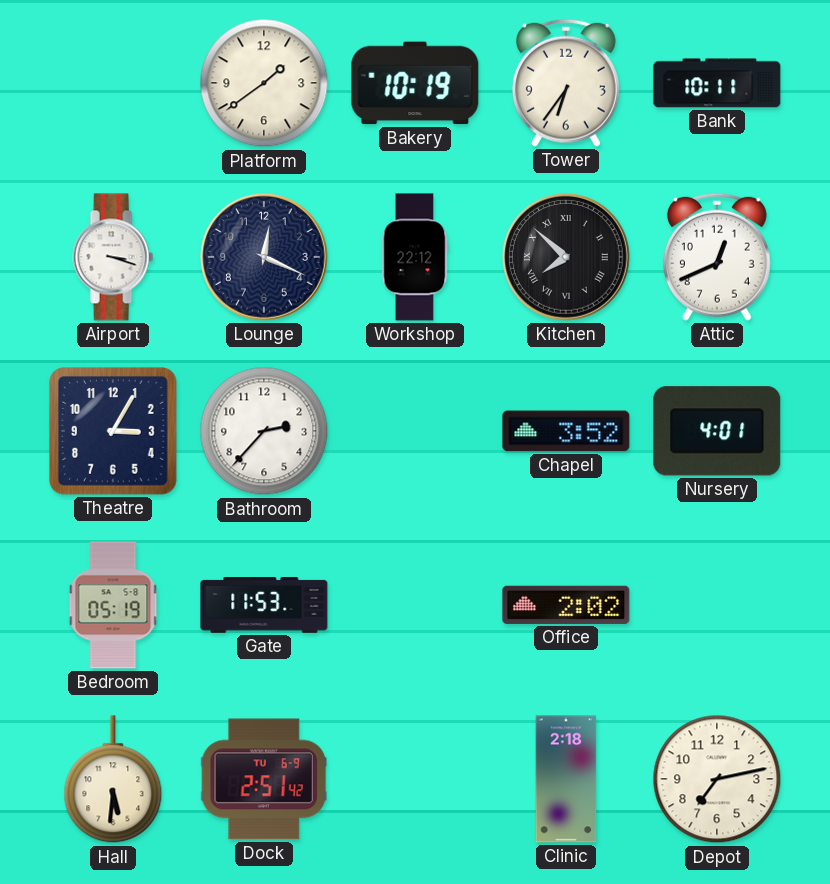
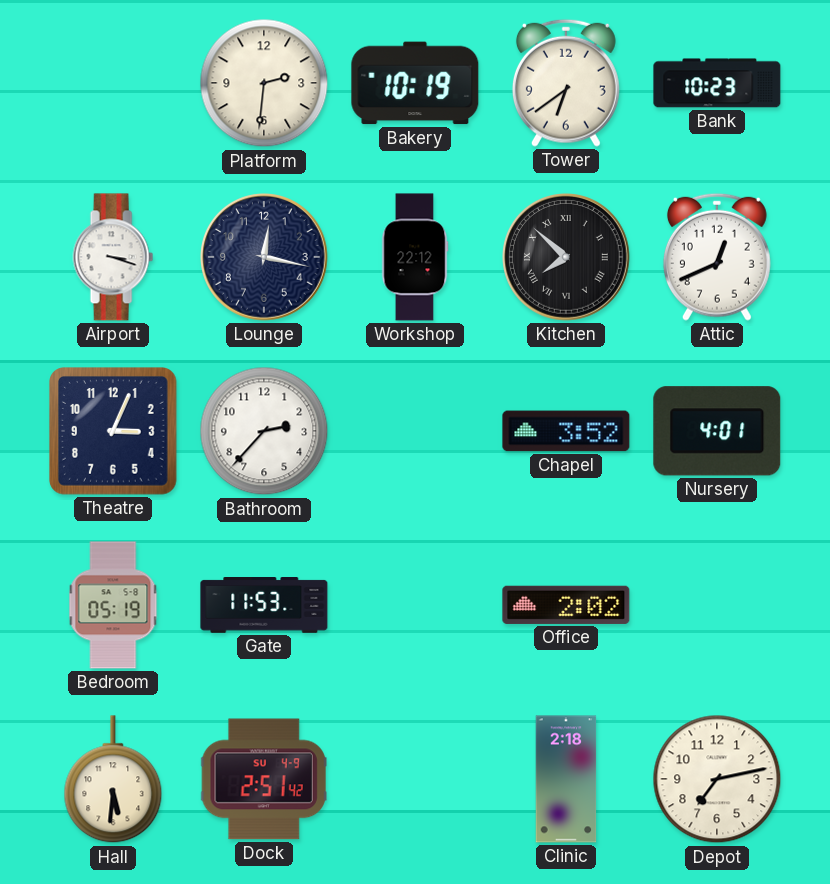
Platform: 1:39 -> 2:31 (264, 83)
Tower: 6:36 -> 6:39 (566, 83)
Bank: 10:11 -> 10:23 (717, 83)
Lounge: 12:19 -> 12:17 (265, 258)
Theatre: 3:05 -> 3:04 (113, 431)
Dock date: TU 6-9 -> SU 4-9 (264, 779)
